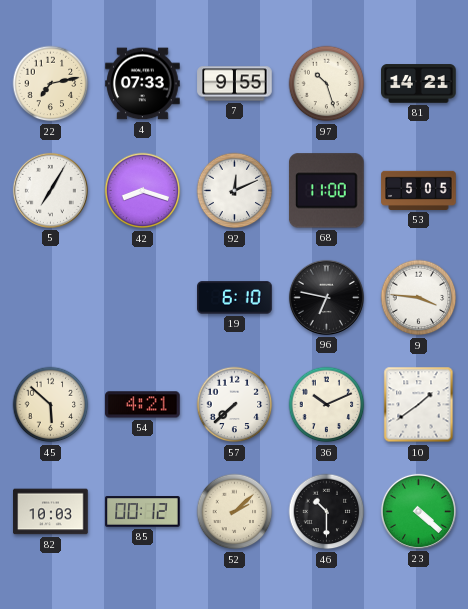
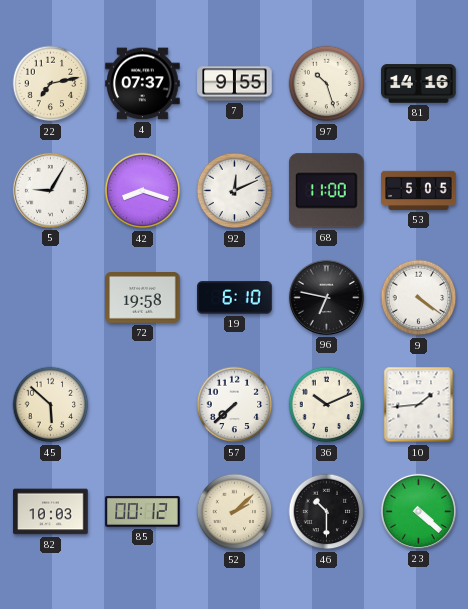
4: 07:33 -> 07:37 (143, 84)
81: 14:21 -> 14:16 (419, 84)
5: 7:05 -> 9:05 (50, 190)
72: none -> 19:58 (143, 298)
9: 3:46 -> 4:21 (419, 298)
54: 4:21 -> none (143, 405)
10: 1:39 -> 1:44 (419, 405)
